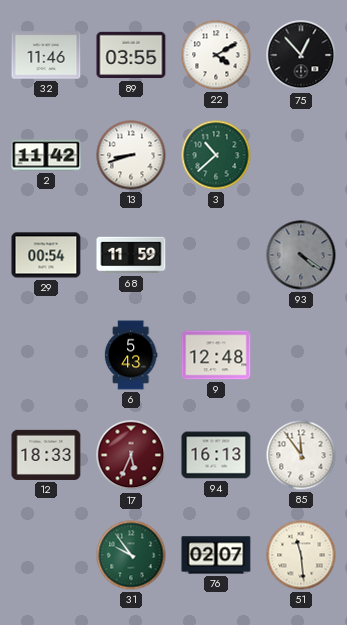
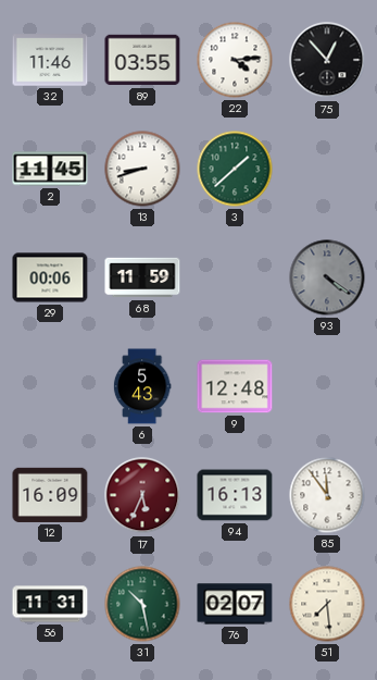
22: 4:10 -> 4:14 (235, 60)
2: 11:42 -> 11:45 (50, 169)
3: 10:38 -> 1:38 (235, 169)
29: 00:54 -> 00:06 (50, 277)
12: 18:33 -> 16:09 (50, 495)
56: none -> 11:31 (50, 604)
31: 9:54 -> 10:28 (142, 604)
51: 11:29 -> 7:29 (327, 604)
